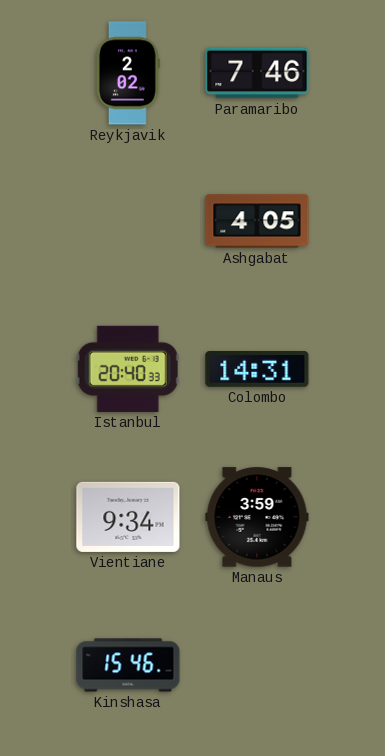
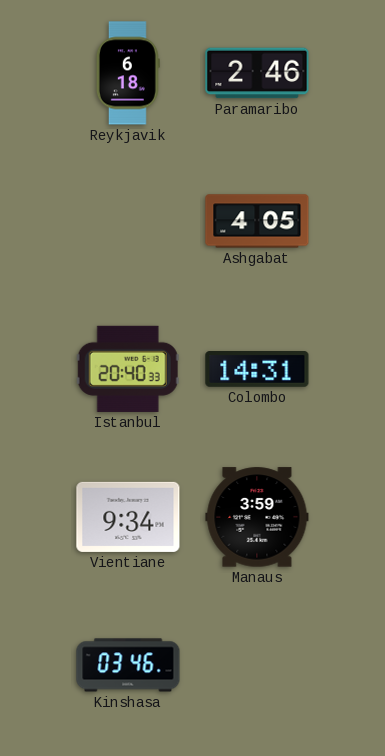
Reykjavik: 2:02 -> 6:18 (128, 73)
Paramaribo: 7:46 -> 2:46 (257, 73)
Kinshasa: 15:46 -> 03:46 (128, 665)
